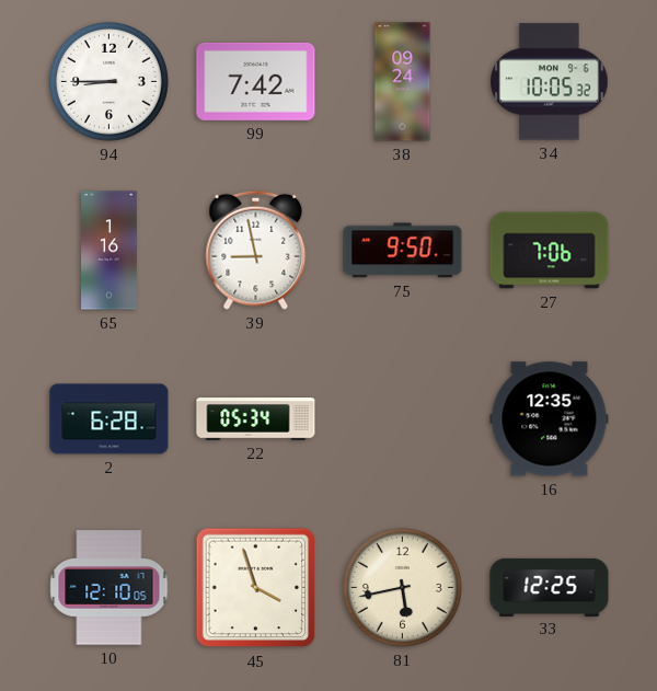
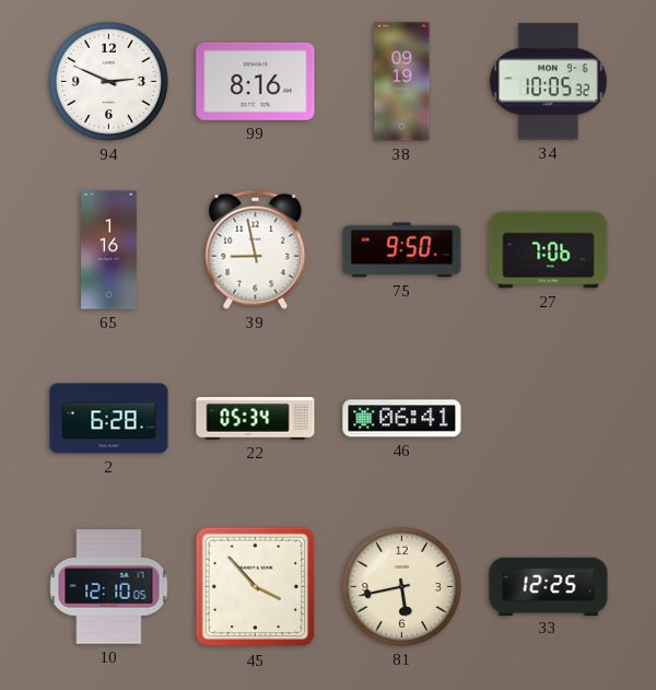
94: 8:45 -> 2:49 (108, 81)
99: 7:42 -> 8:16 (256, 81)
38: 09:24 -> 09:19 (402, 82)
46: none -> 06:41 (402, 419)
16: 12:35 -> none (550, 419)
45: 3:57 -> 3:53 (256, 587)
